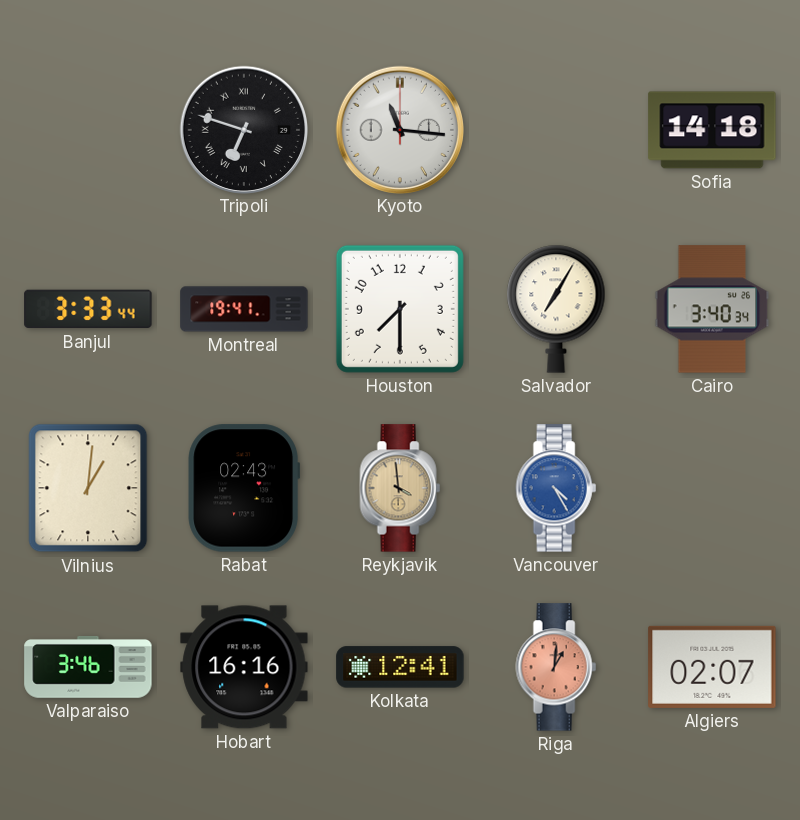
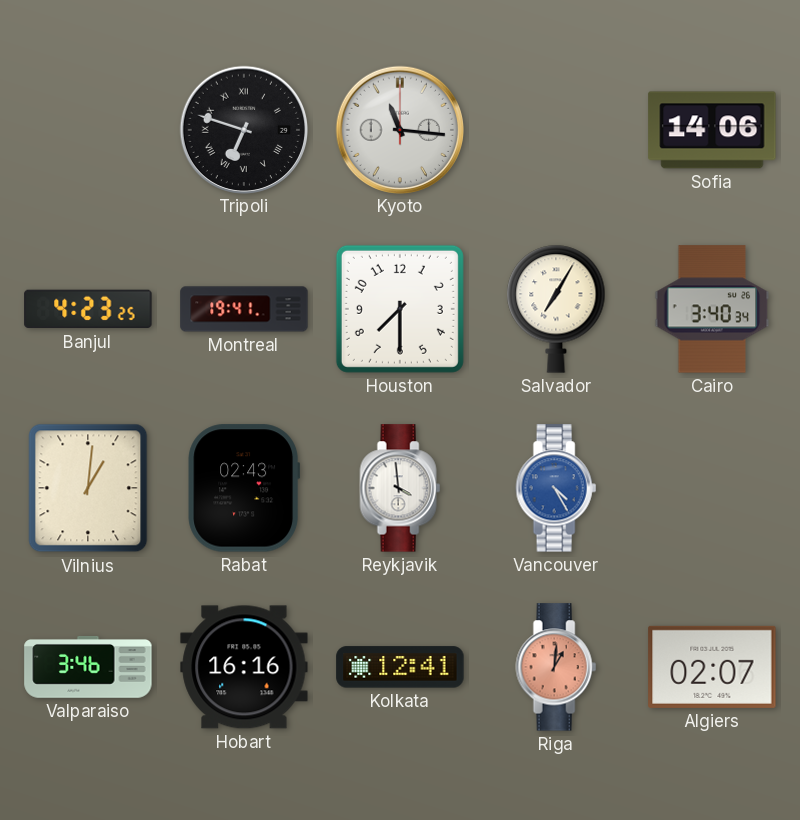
Sofia: 14:18 -> 14:06 (712, 130)
Banjul: 3:33 -> 4:23 (88, 309)
Reykjavik dial: champagne -> white (400, 488)
